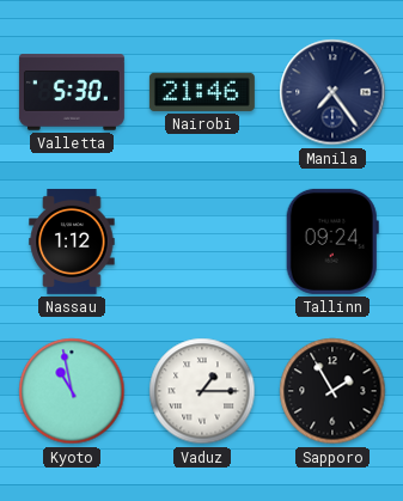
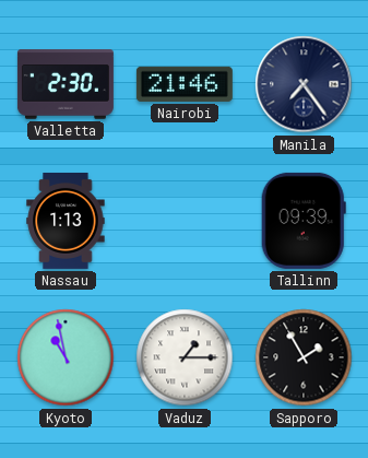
Valletta: 5:30 -> 2:30 (66, 84)
Nassau: 1:12 -> 1:13 (66, 221)
Tallinn: 09:24 -> 09:39 (304, 221)
